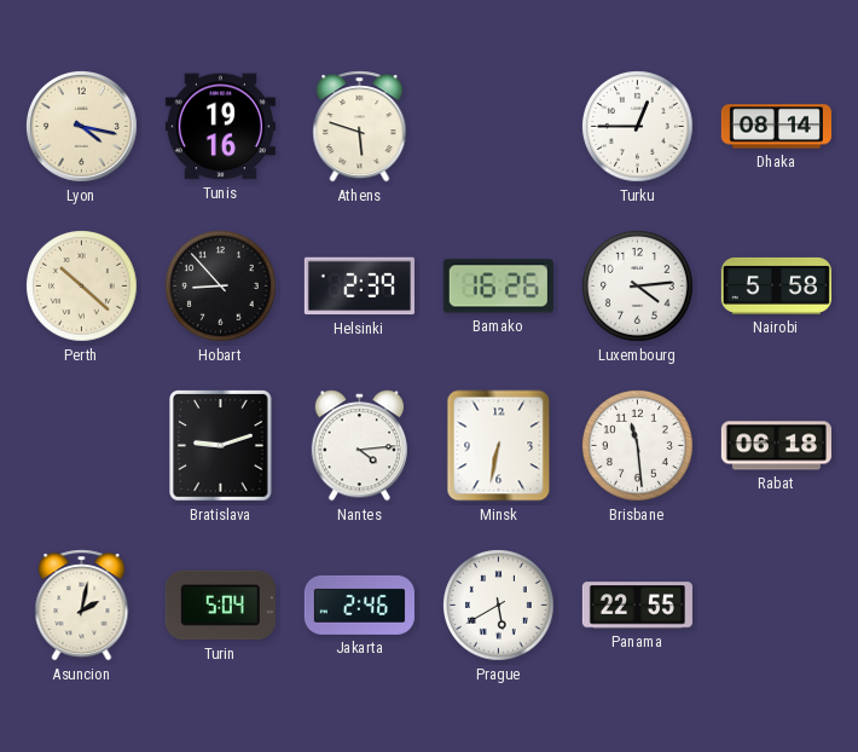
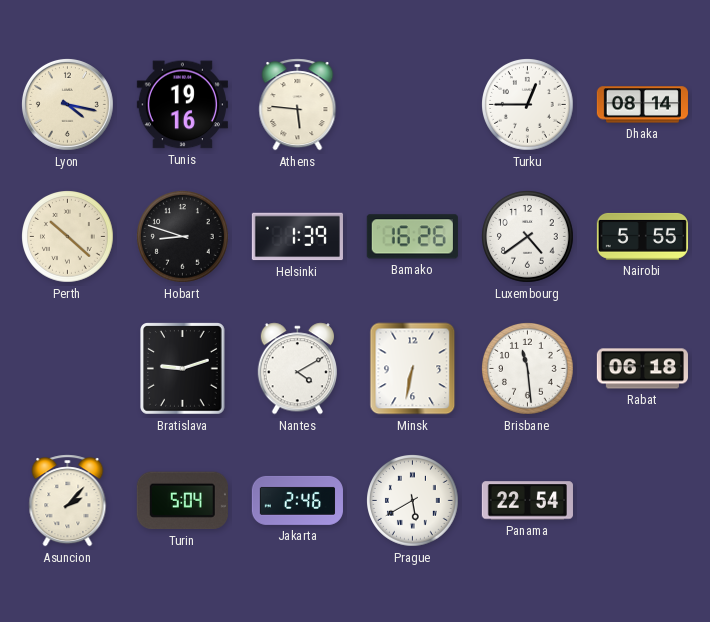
Athens: 5:48 -> 5:46 (298, 105)
Hobart: 8:53 -> 8:48 (183, 237)
Helsinki: 2:39 -> 1:39 (297, 237)
Luxembourg: 4:14 -> 4:39 (528, 237)
Nairobi: 5:58 -> 5:55 (642, 236)
Nantes: 4:14 -> 4:10 (297, 369)
Asuncion: 2:02 -> 2:07 (68, 501)
Panama: 22:55 -> 22:54 (527, 501)
